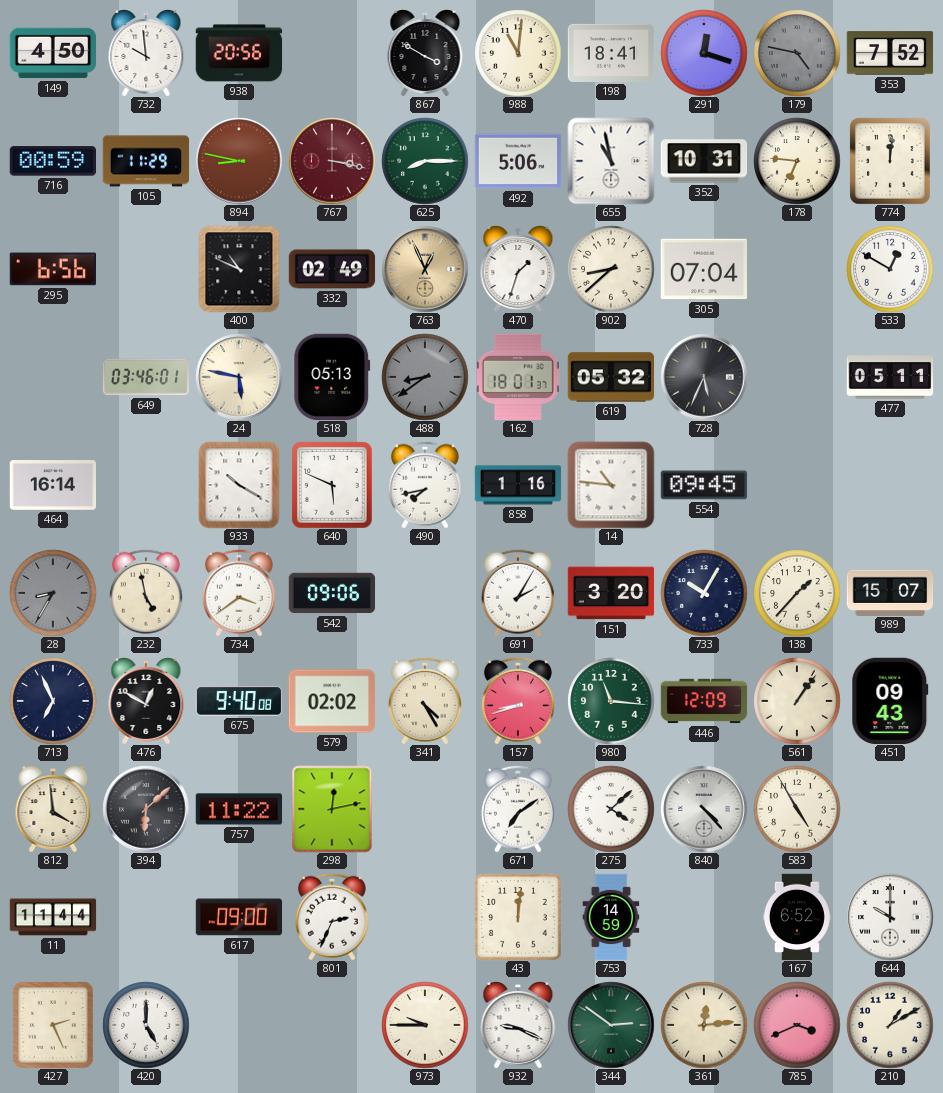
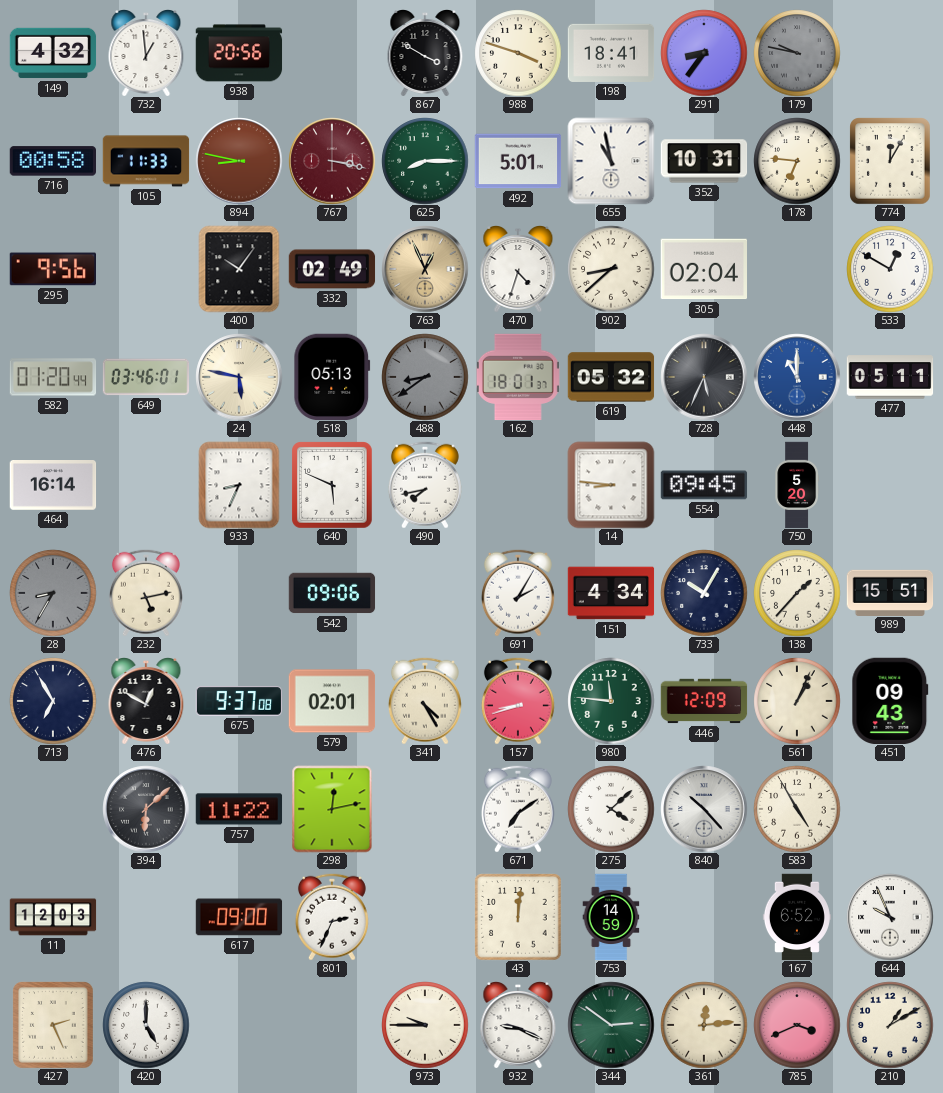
149: 4:50 -> 4:32 (53, 53)
732: 9:59 -> 12:59 (146, 53)
988: 11:01 -> 3:48 (518, 53)
291: 12:18 -> 8:36 (704, 53)
179: 4:47 -> 9:47 (797, 53)
353: 7:52 -> none (890, 53)
716: 00:59 -> 00:58 (52, 161)
105: 11:29 -> 11:33 (146, 161)
492: 5:06 -> 5:01 (518, 161)
774: 12:01 -> 12:05 (890, 161)
295: 6:56 -> 9:56 (52, 269)
400: 10:49 -> 10:06 (239, 269)
470: 1:33 -> 4:33 (518, 269)
305: 07:04 -> 02:04 (704, 269)
582: none -> 01:20 (53, 377)
448: none -> 11:00 (797, 377)
933: 10:20 -> 8:34 (239, 485)
858: 1:16 -> none (518, 485)
14: 10:46 -> 8:46 (611, 485)
750: none -> 5:20 (796, 485)
232: 4:58 -> 5:13 (146, 593)
734: 3:39 -> none (239, 593)
151: 3:20 -> 4:34 (611, 593)
989: 15:07 -> 15:51 (890, 592)
713: 6:56 -> 6:55 (53, 701)
675: 9:40 -> 9:37 (239, 701)
579: 02:02 -> 02:01 (332, 701)
980: 11:16 -> 11:46 (611, 701)
561: 1:06 -> 1:04 (797, 701)
812: 3:59 -> none (53, 809)
840: 4:23 -> 10:23 (704, 809)
11: 11:44 -> 12:03 (53, 917)
644: 10:00 -> 9:56 (890, 917)
